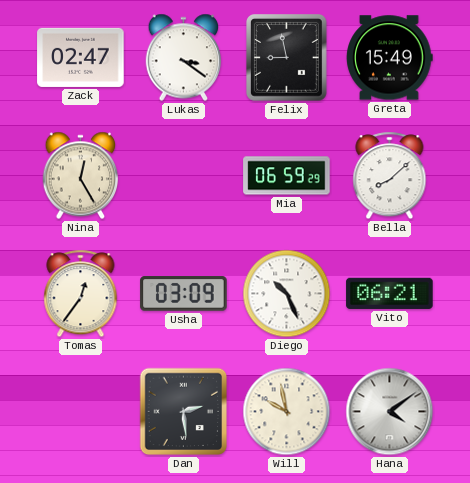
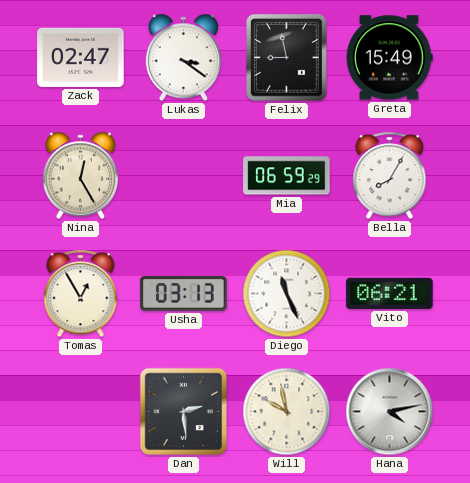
Bella: 8:08 -> 8:05 (390, 176)
Tomas: 12:36 -> 12:55 (81, 294)
Usha: 03:09 -> 03:13 (184, 294)
Diego: 10:26 -> 11:26 (287, 294)
Hana: 4:09 -> 4:13 (390, 412)
